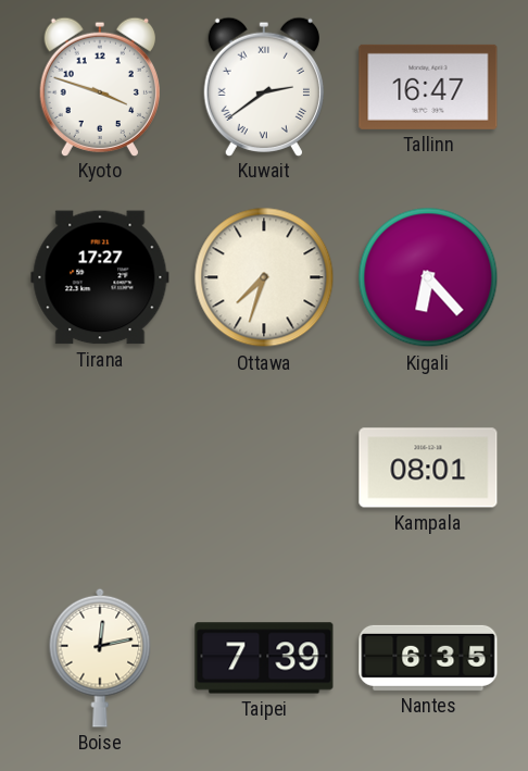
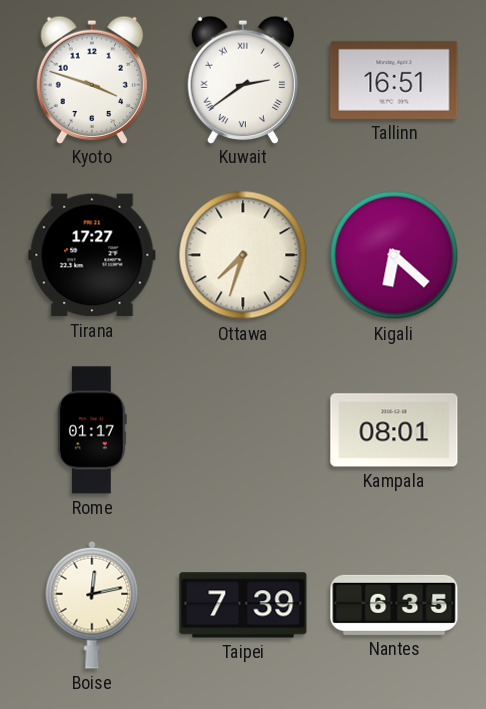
Tallinn: 16:47 -> 16:51 (394, 80)
Kigali: 6:23 -> 6:22 (394, 255)
Rome: none -> 01:17 (92, 430)
